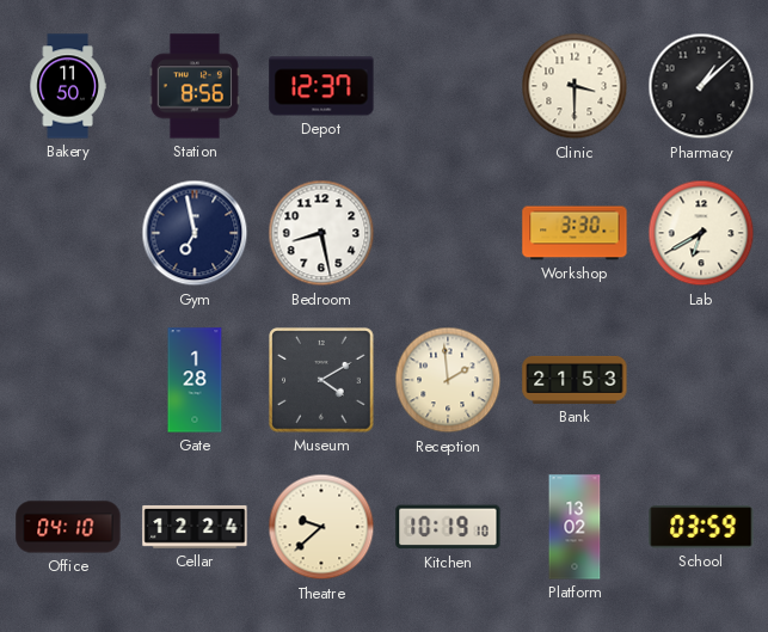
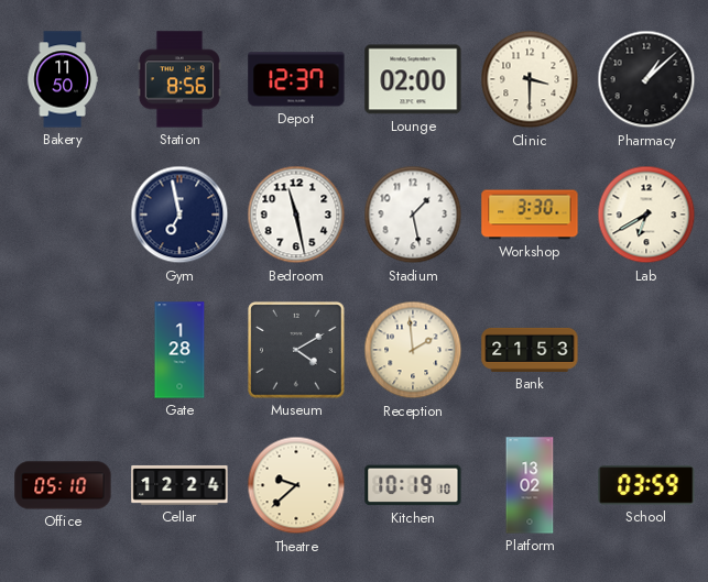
Lounge: none -> 02:00 (413, 79)
Bedroom: 8:28 -> 11:28 (296, 215)
Stadium: none -> 1:28 (413, 215)
Office: 04:10 -> 05:10 (63, 485)
